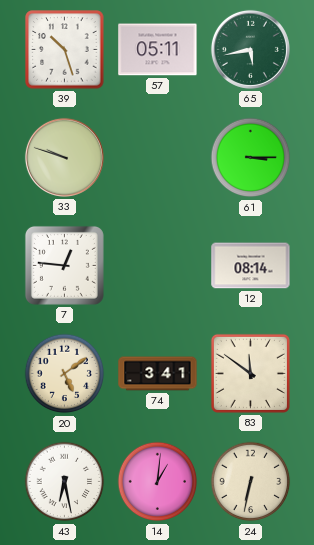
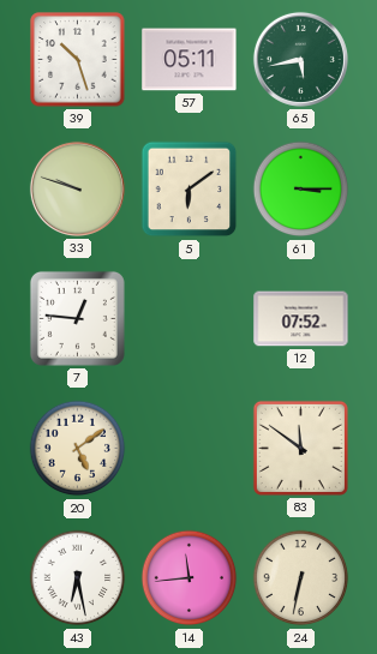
5: none -> 6:09 (190, 190)
12: 08:14 -> 07:52 (301, 319)
74: 3:41 -> none (158, 374)
14: 1:01 -> 11:44 (190, 578)
